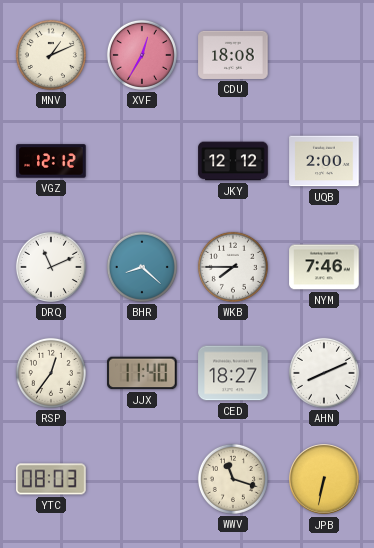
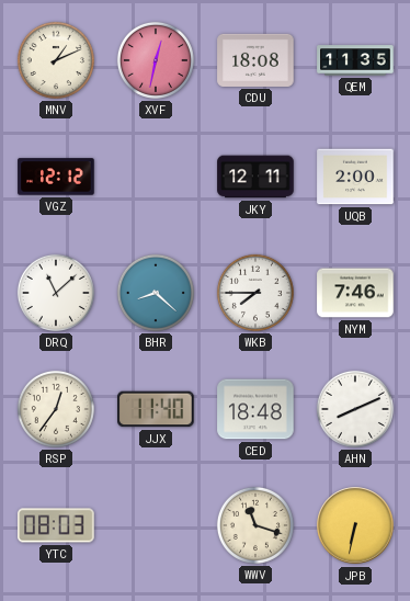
XVF: 12:35 -> 12:32 (156, 60)
QEM: none -> 11:35 (355, 60)
JKY: 12:12 -> 12:11 (255, 177)
DRQ: 11:11 -> 11:08 (56, 293)
CED: 18:27 -> 18:48 (255, 409)
